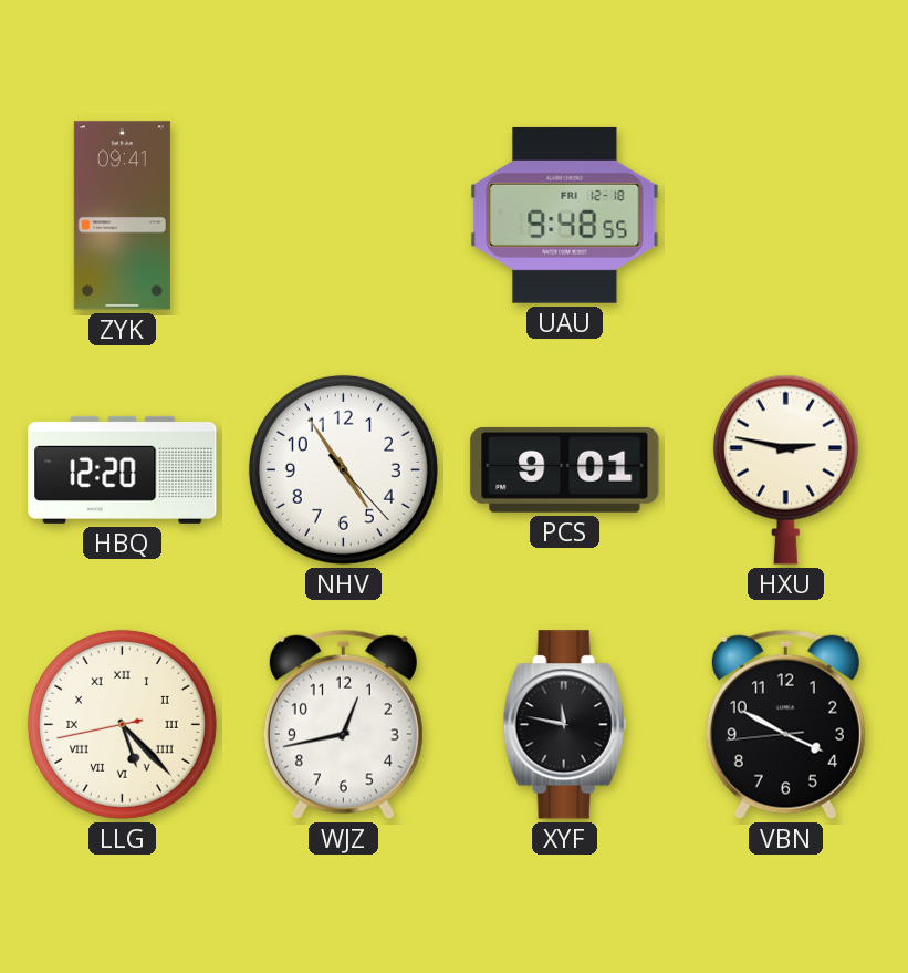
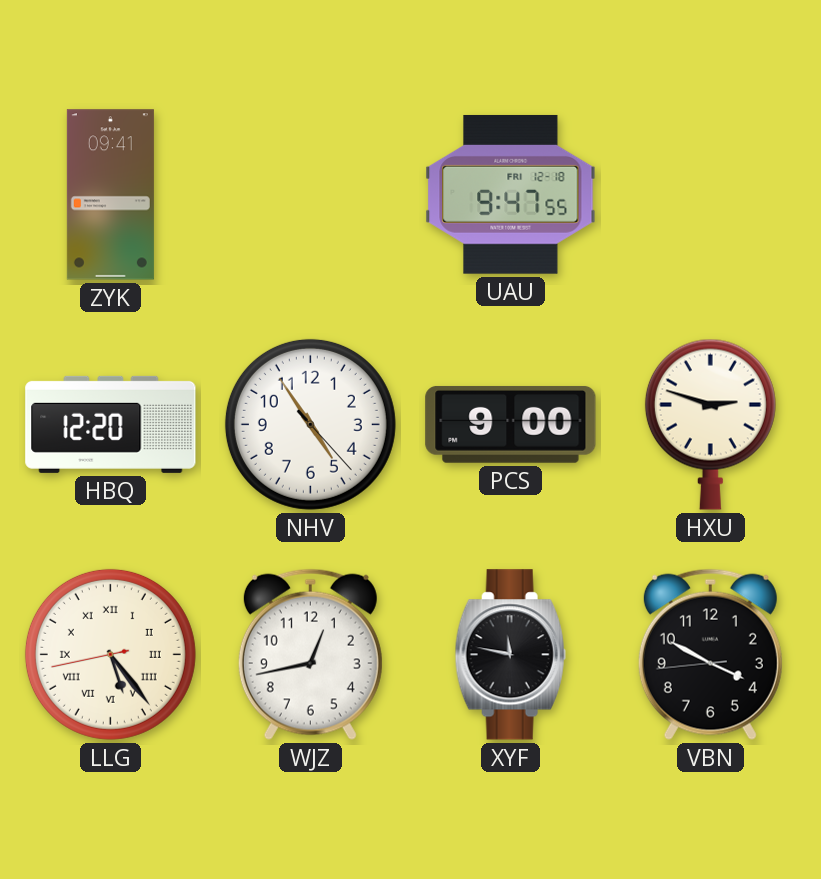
UAU: 9:48 -> 9:47 (511, 194)
PCS: 9:01 -> 9:00 (511, 424)
HXU: 2:47 -> 2:48 (710, 424)
LLG: 5:22 -> 5:23 (110, 654)
